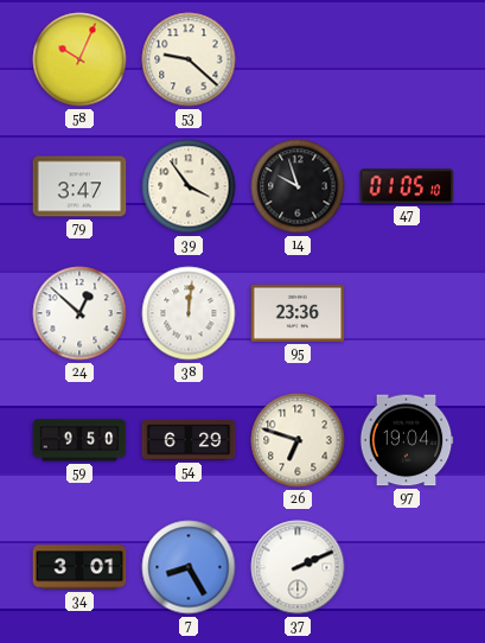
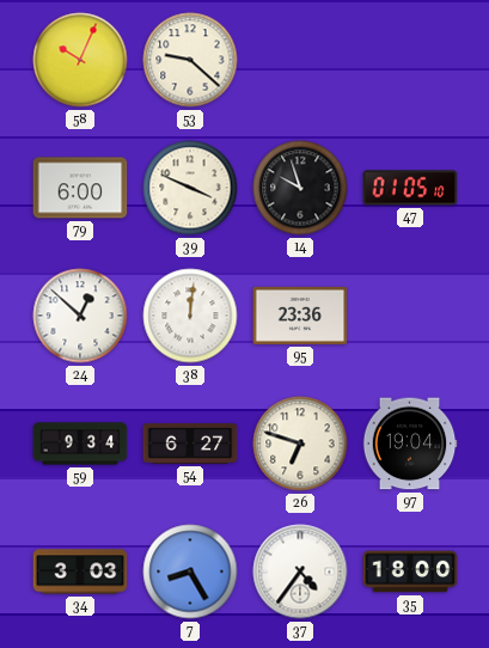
79: 3:47 -> 6:00 (80, 188)
39: 3:54 -> 3:49 (190, 188)
59: 9:50 -> 9:34 (80, 444)
54: 6:29 -> 6:27 (190, 444)
34: 3:01 -> 3:03 (80, 571)
37: 2:11 -> 4:36 (300, 571)
35: none -> 18:00 (410, 571)
